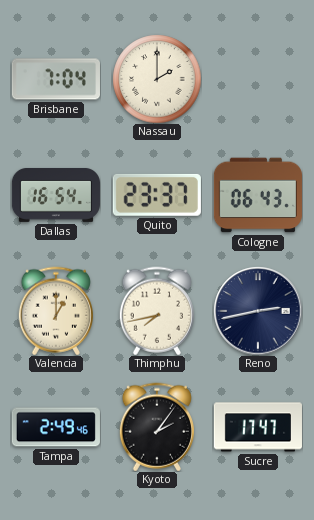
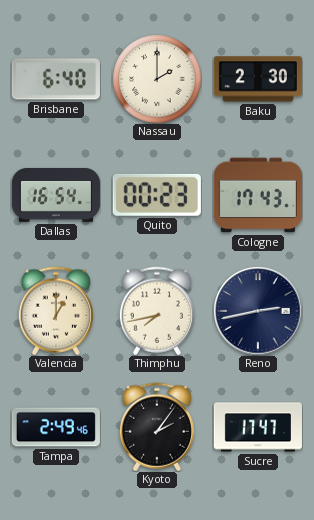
Brisbane: 7:04 -> 6:40 (56, 79)
Baku: none -> 2:30 (258, 79)
Quito: 23:37 -> 00:23 (157, 195)
Cologne: 06:43 -> 17:43 (258, 195)
